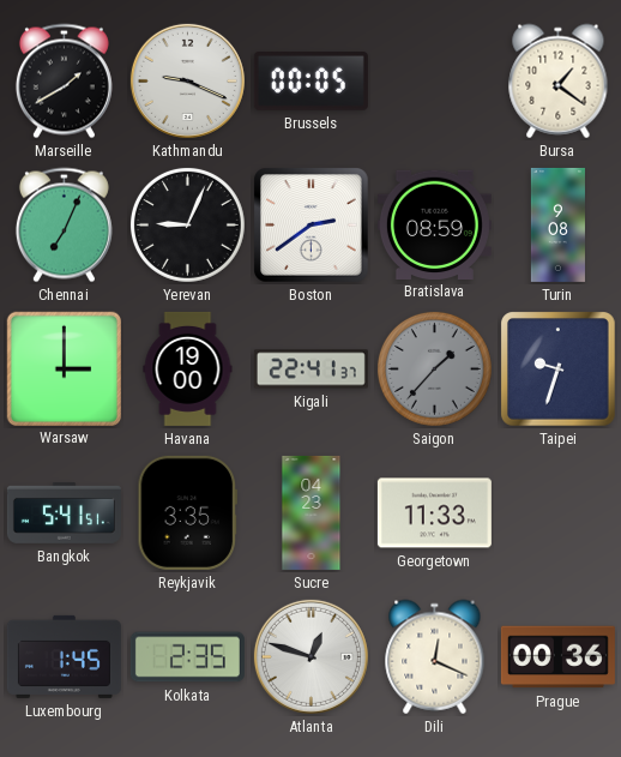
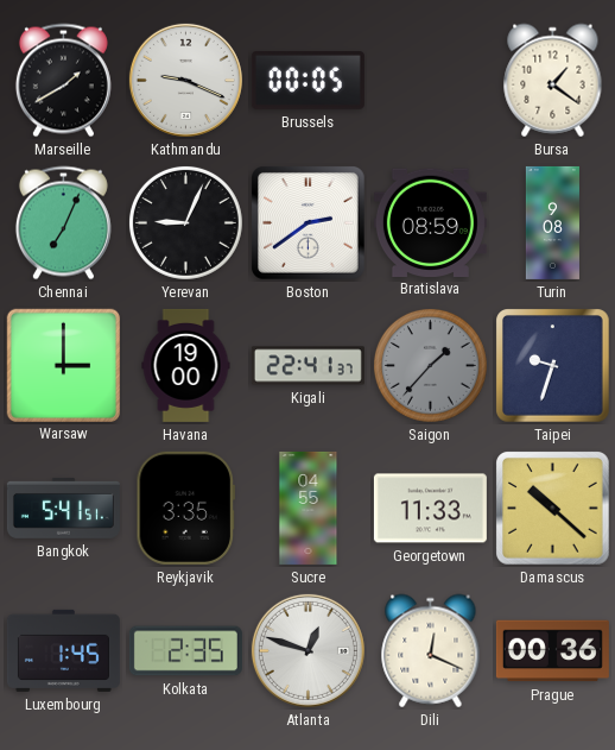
Sucre: 04:23 -> 04:55 (309, 508)
Damascus: none -> 10:22 (553, 509)
